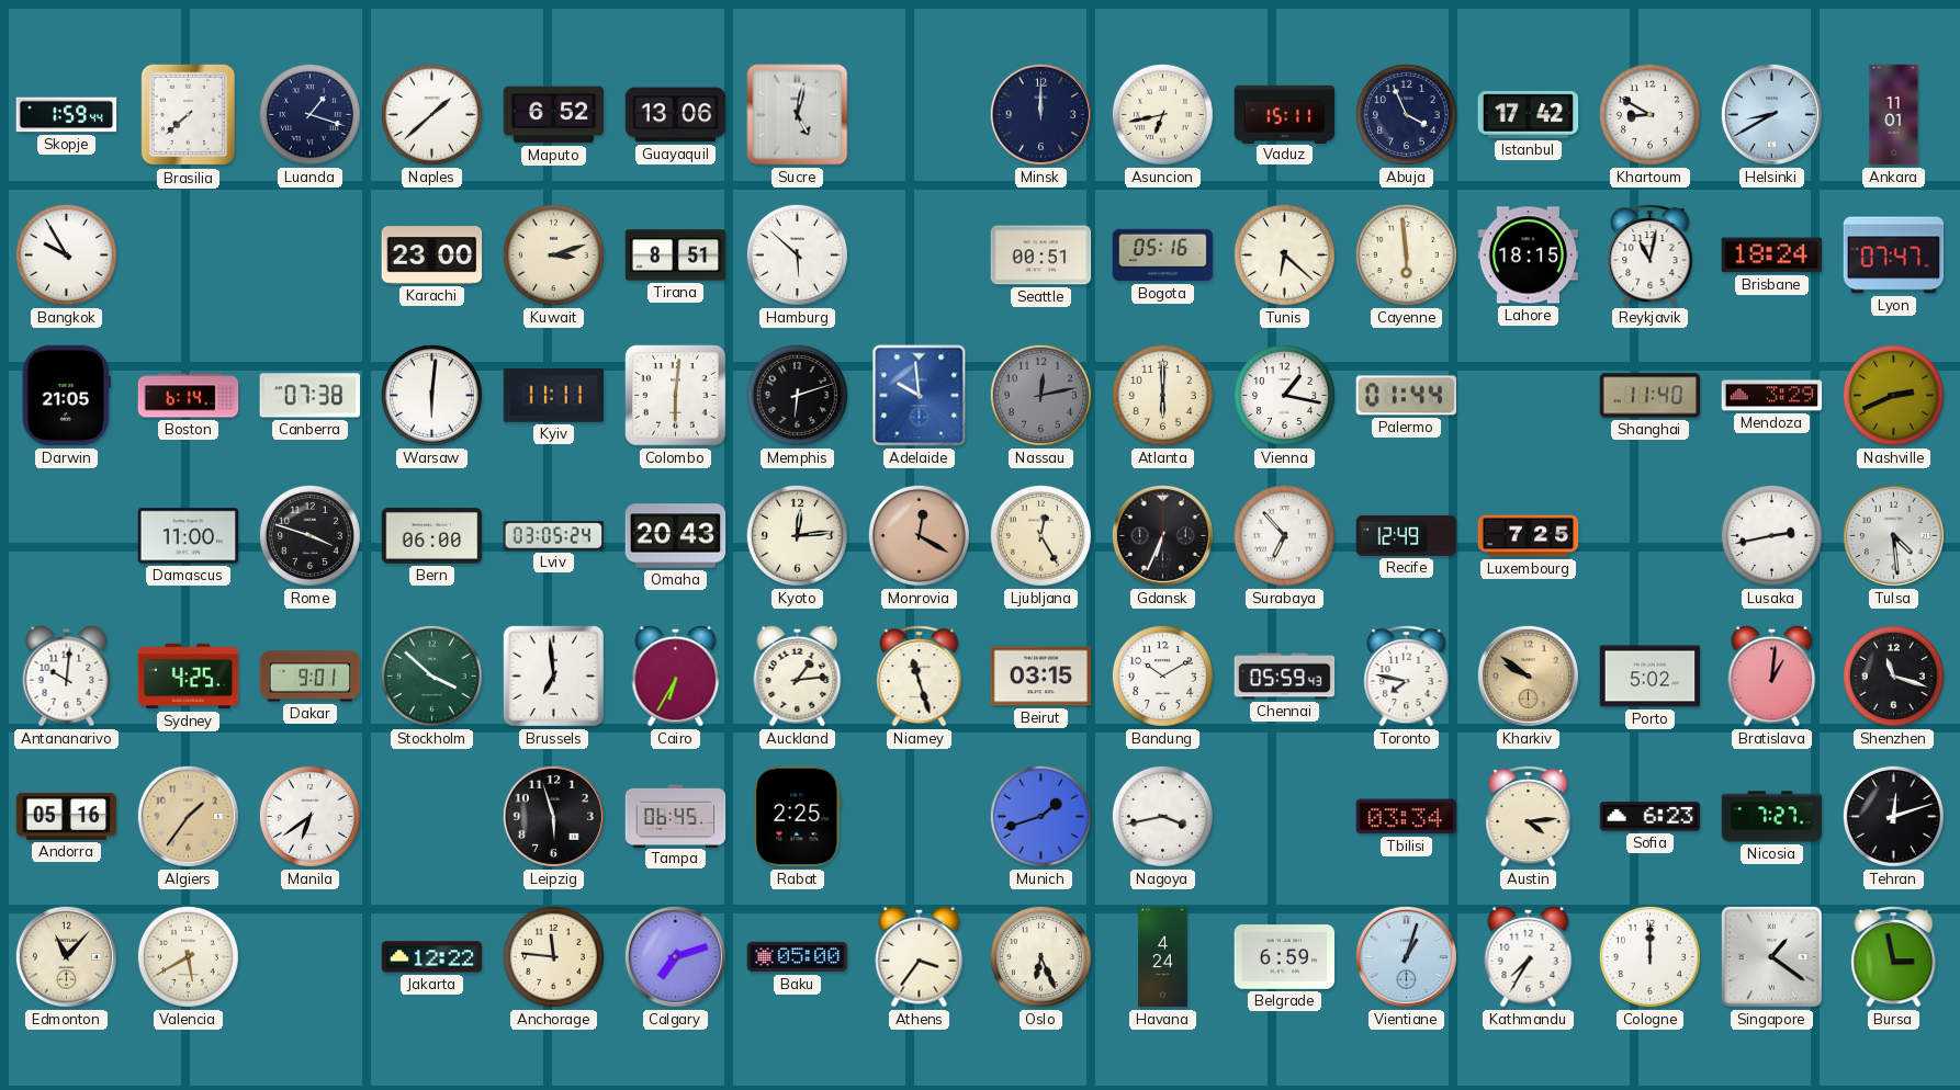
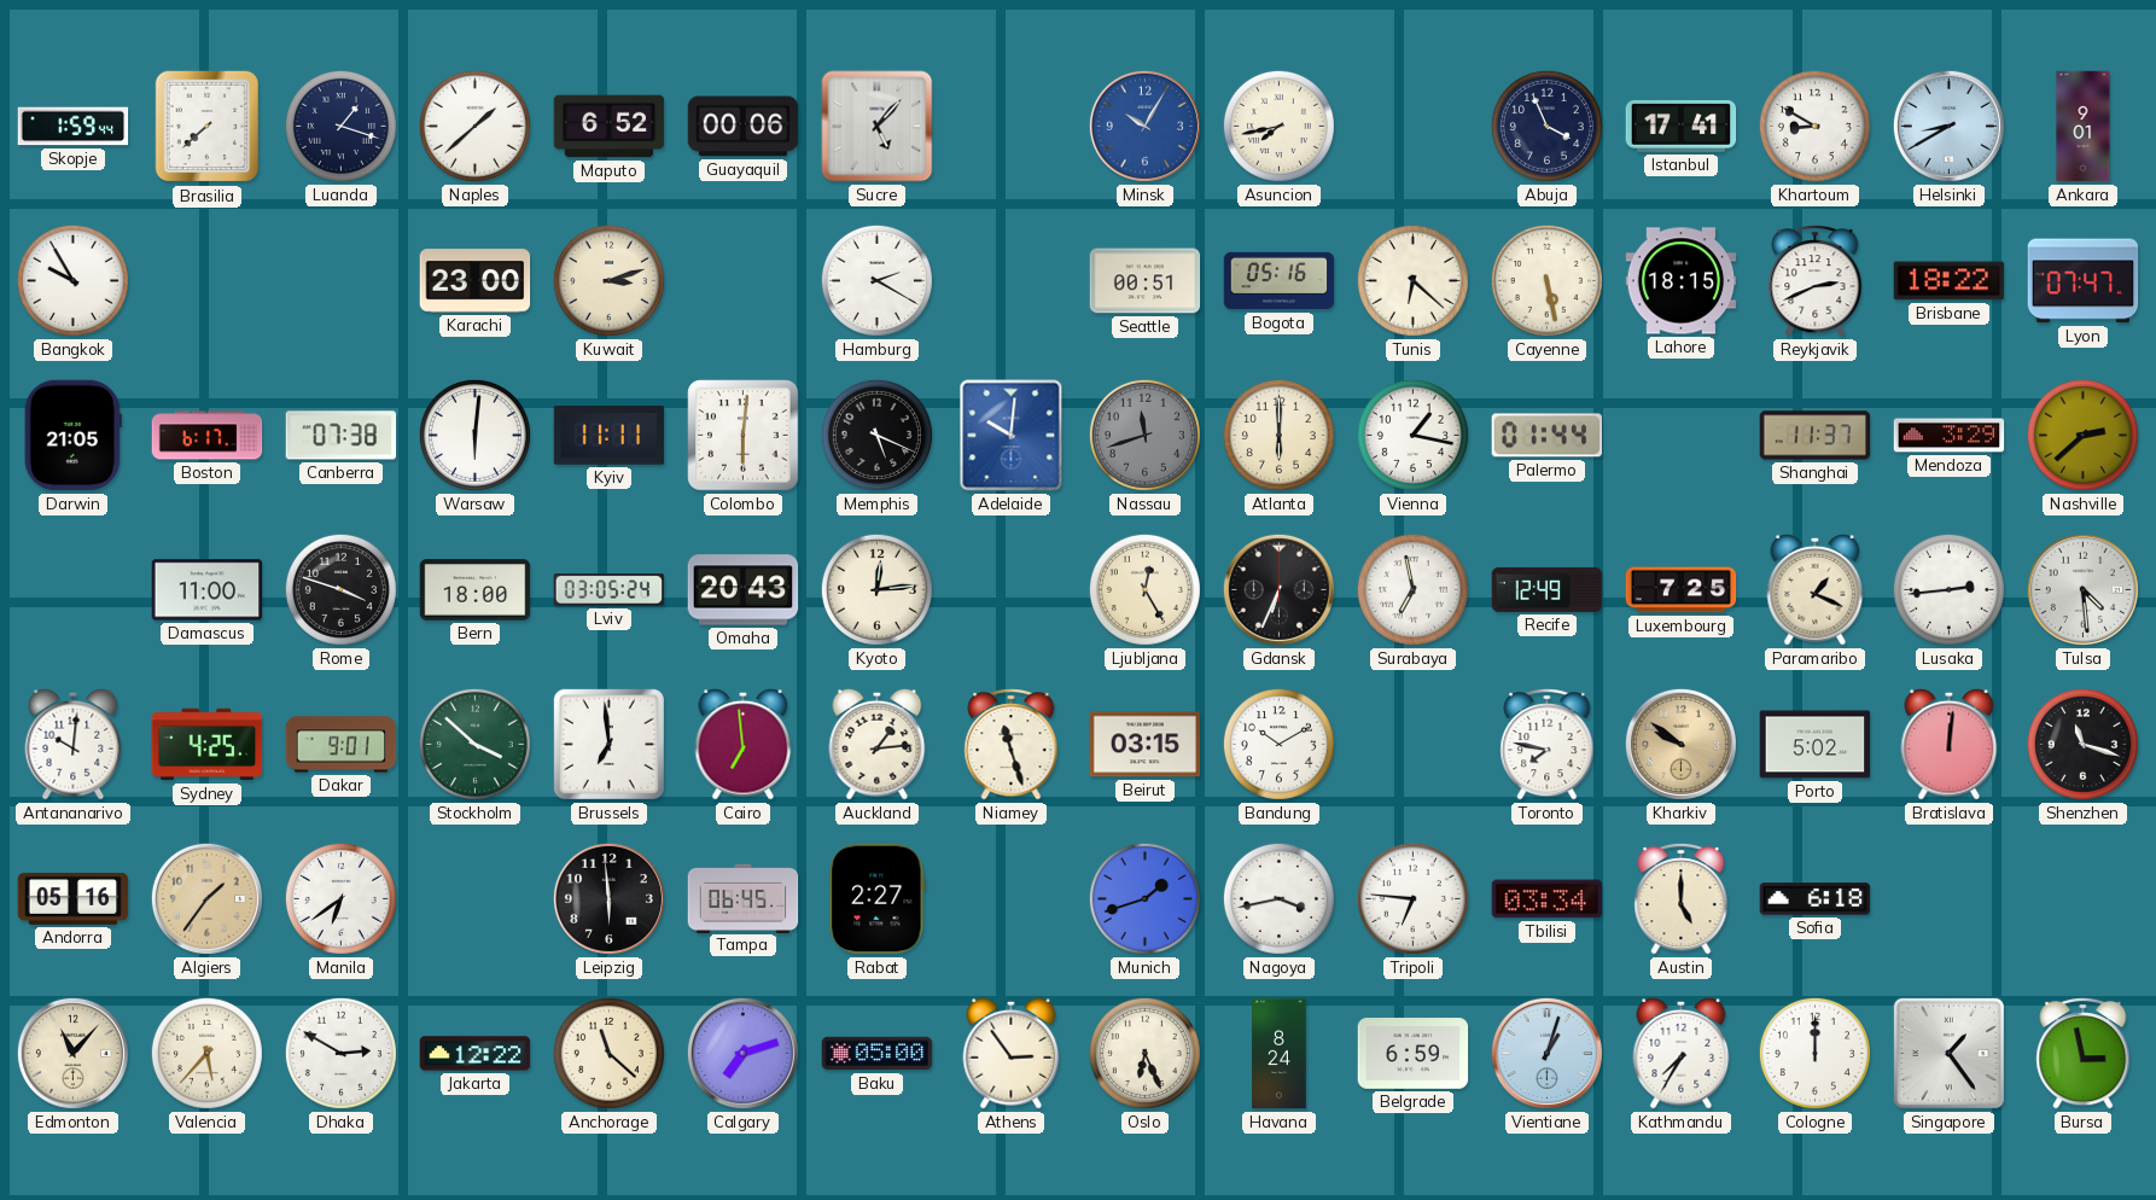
Guayaquil: 13:06 -> 00:06 (744, 127)
Sucre: 5:02 -> 5:07 (878, 127)
Minsk: 12:00 -> 10:05 (1144, 126)
Minsk dial: navy -> blue (1144, 126)
Asuncion: 6:43 -> 7:43 (1278, 126)
Vaduz: 15:11 -> none (1285, 114)
Istanbul: 17:42 -> 17:41 (1682, 127)
Ankara: 11:01 -> 9:01 (2084, 127)
Tirana: 8:51 -> none (676, 256)
Hamburg: 5:52 -> 2:20 (876, 280)
Cayenne: 5:59 -> 5:28 (1546, 280)
Reykjavik: 11:02 -> 2:41 (1816, 280)
Brisbane: 18:24 -> 18:22 (1950, 281)
Boston: 6:14 -> 6:17 (208, 436)
Memphis: 6:12 -> 5:19 (876, 435)
Adelaide: 9:59 -> 10:01 (1012, 436)
Nassau: 12:13 -> 11:42 (1144, 435)
Shanghai: 11:40 -> 11:37 (1816, 436)
Nashville: 2:41 -> 2:38 (2082, 435)
Bern: 06:00 -> 18:00 (476, 590)
Monrovia: 12:20 -> none (919, 535)
Surabaya: 6:53 -> 6:58 (1412, 589)
Paramaribo: none -> 1:19 (1816, 589)
Lusaka: 2:43 -> 2:44 (1948, 589)
Cairo: 6:35 -> 6:59 (744, 744)
Chennai: 05:59 -> none (1285, 677)
Bratislava: 1:01 -> 12:01 (1950, 744)
Leipzig: 5:57 -> 5:59 (608, 898)
Rabat: 2:25 -> 2:27 (878, 899)
Tripoli: none -> 6:46 (1412, 898)
Austin: 4:14 -> 5:00 (1682, 898)
Sofia: 6:23 -> 6:18 (1816, 899)
Nicosia: 7:27 -> none (1772, 817)
Tehran: 12:12 -> none (1893, 816)
Valencia: 5:40 -> 5:37 (206, 1053)
Dhaka: none -> 2:50 (340, 1053)
Anchorage: 11:46 -> 11:22 (608, 1053)
Athens: 3:36 -> 2:54 (1012, 1053)
Havana: 4:24 -> 8:24 (1280, 1054)
Singapore: 1:21 -> 1:24 (1948, 1053)
